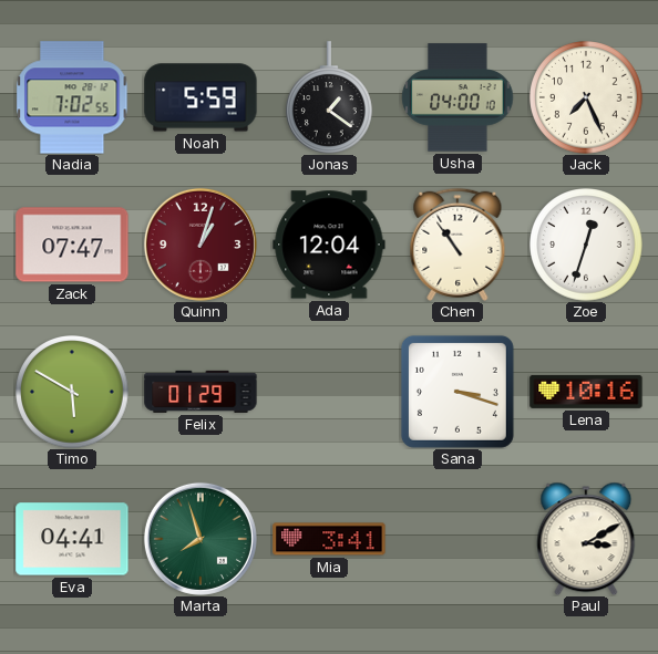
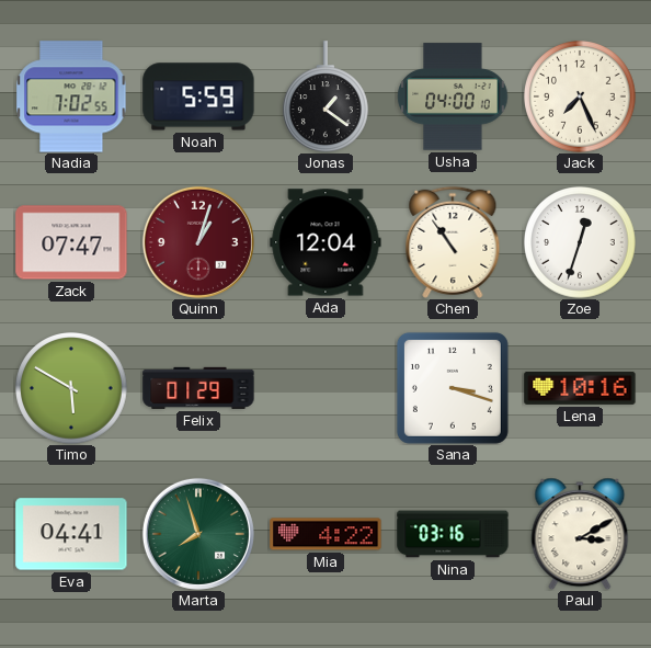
Mia: 3:41 -> 4:22 (325, 534)
Nina: none -> 03:16 (453, 534)
